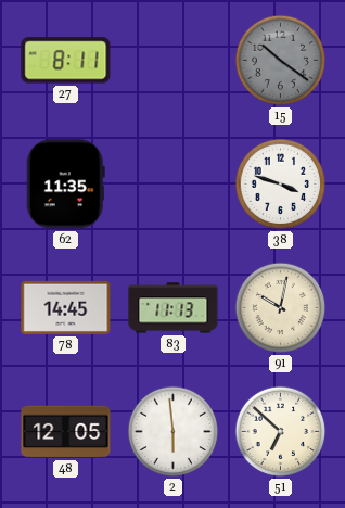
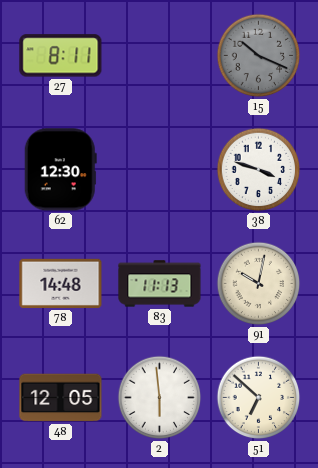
15: 10:21 -> 10:19 (259, 56)
62: 11:35 -> 12:30 (60, 170)
78: 14:45 -> 14:48 (61, 283)
